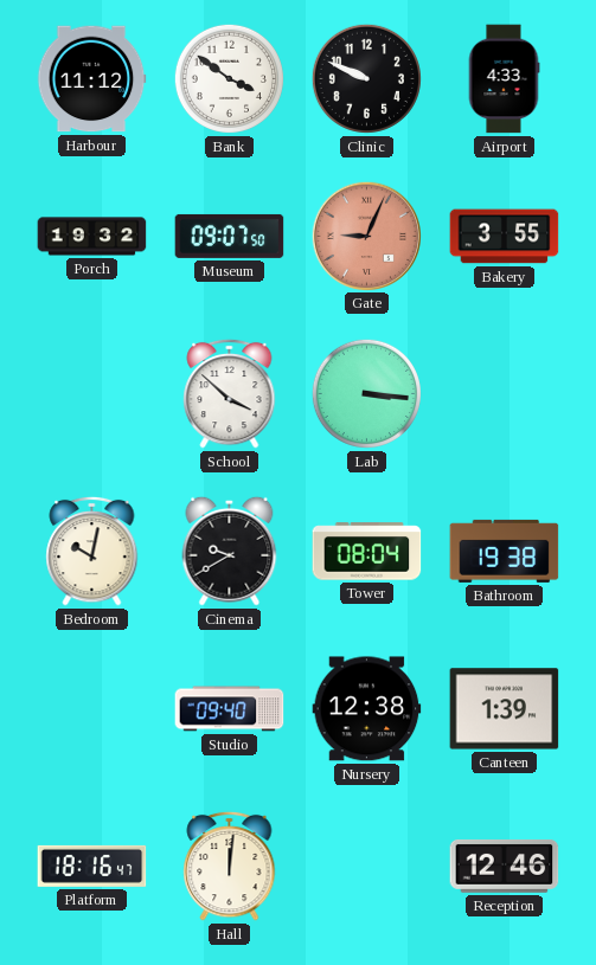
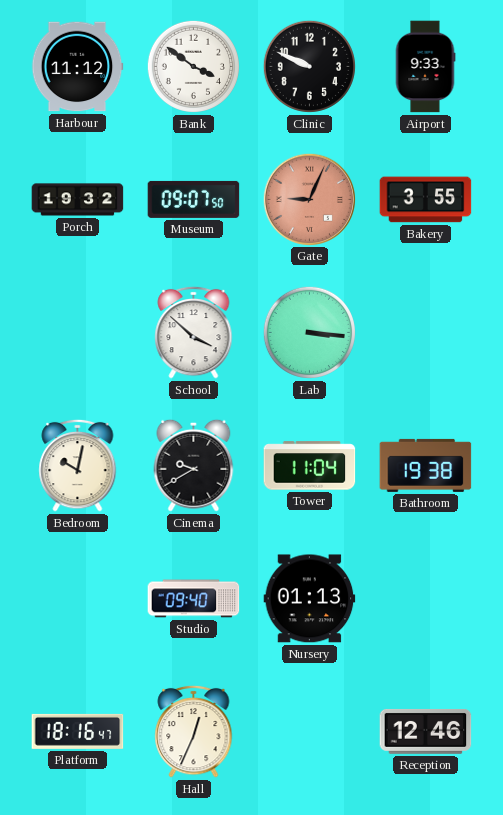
Airport: 4:33 -> 9:33 (425, 67)
Tower: 08:04 -> 11:04 (310, 466)
Nursery: 12:38 -> 01:13 (310, 599)
Canteen: 1:39 -> none (505, 709)
Hall: 12:01 -> 12:34 (194, 731)
